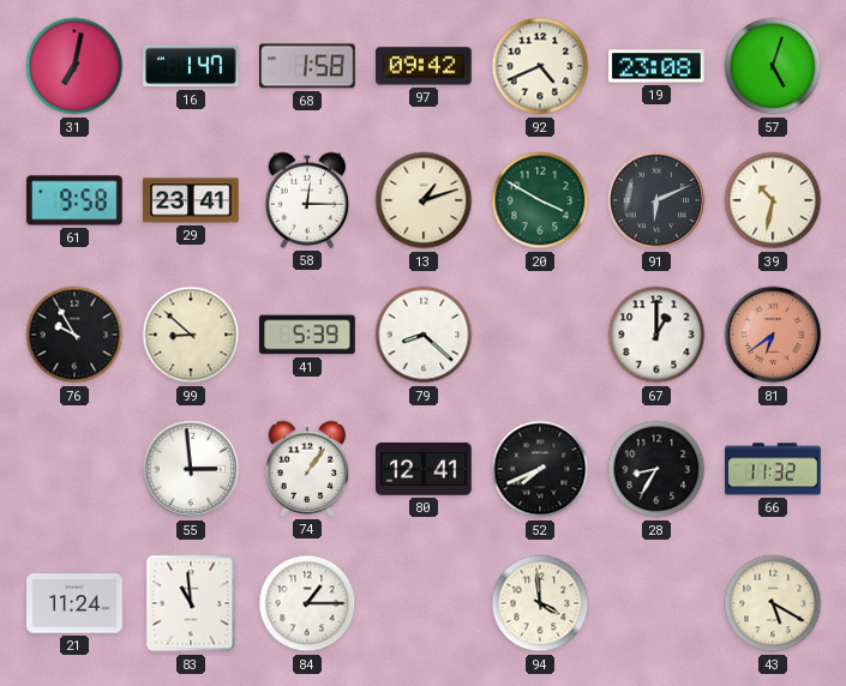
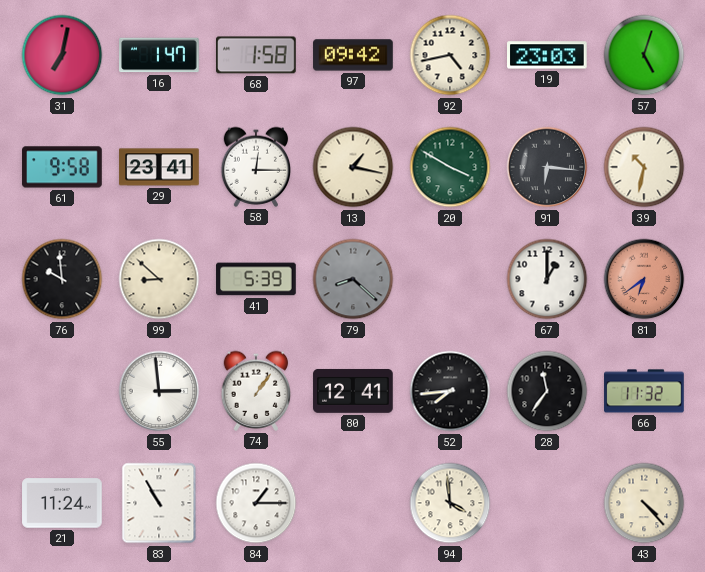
92: 4:41 -> 4:43 (450, 55)
19: 23:08 -> 23:03 (547, 55)
13: 1:12 -> 1:17 (353, 167)
91: 6:11 -> 6:16 (547, 167)
76: 9:55 -> 9:59 (62, 279)
79 dial: white -> grey (353, 279)
52: 7:41 -> 7:44 (450, 391)
28: 8:35 -> 11:36 (547, 391)
83: 10:59 -> 10:55 (159, 503)
43: 5:20 -> 4:23 (644, 503)
